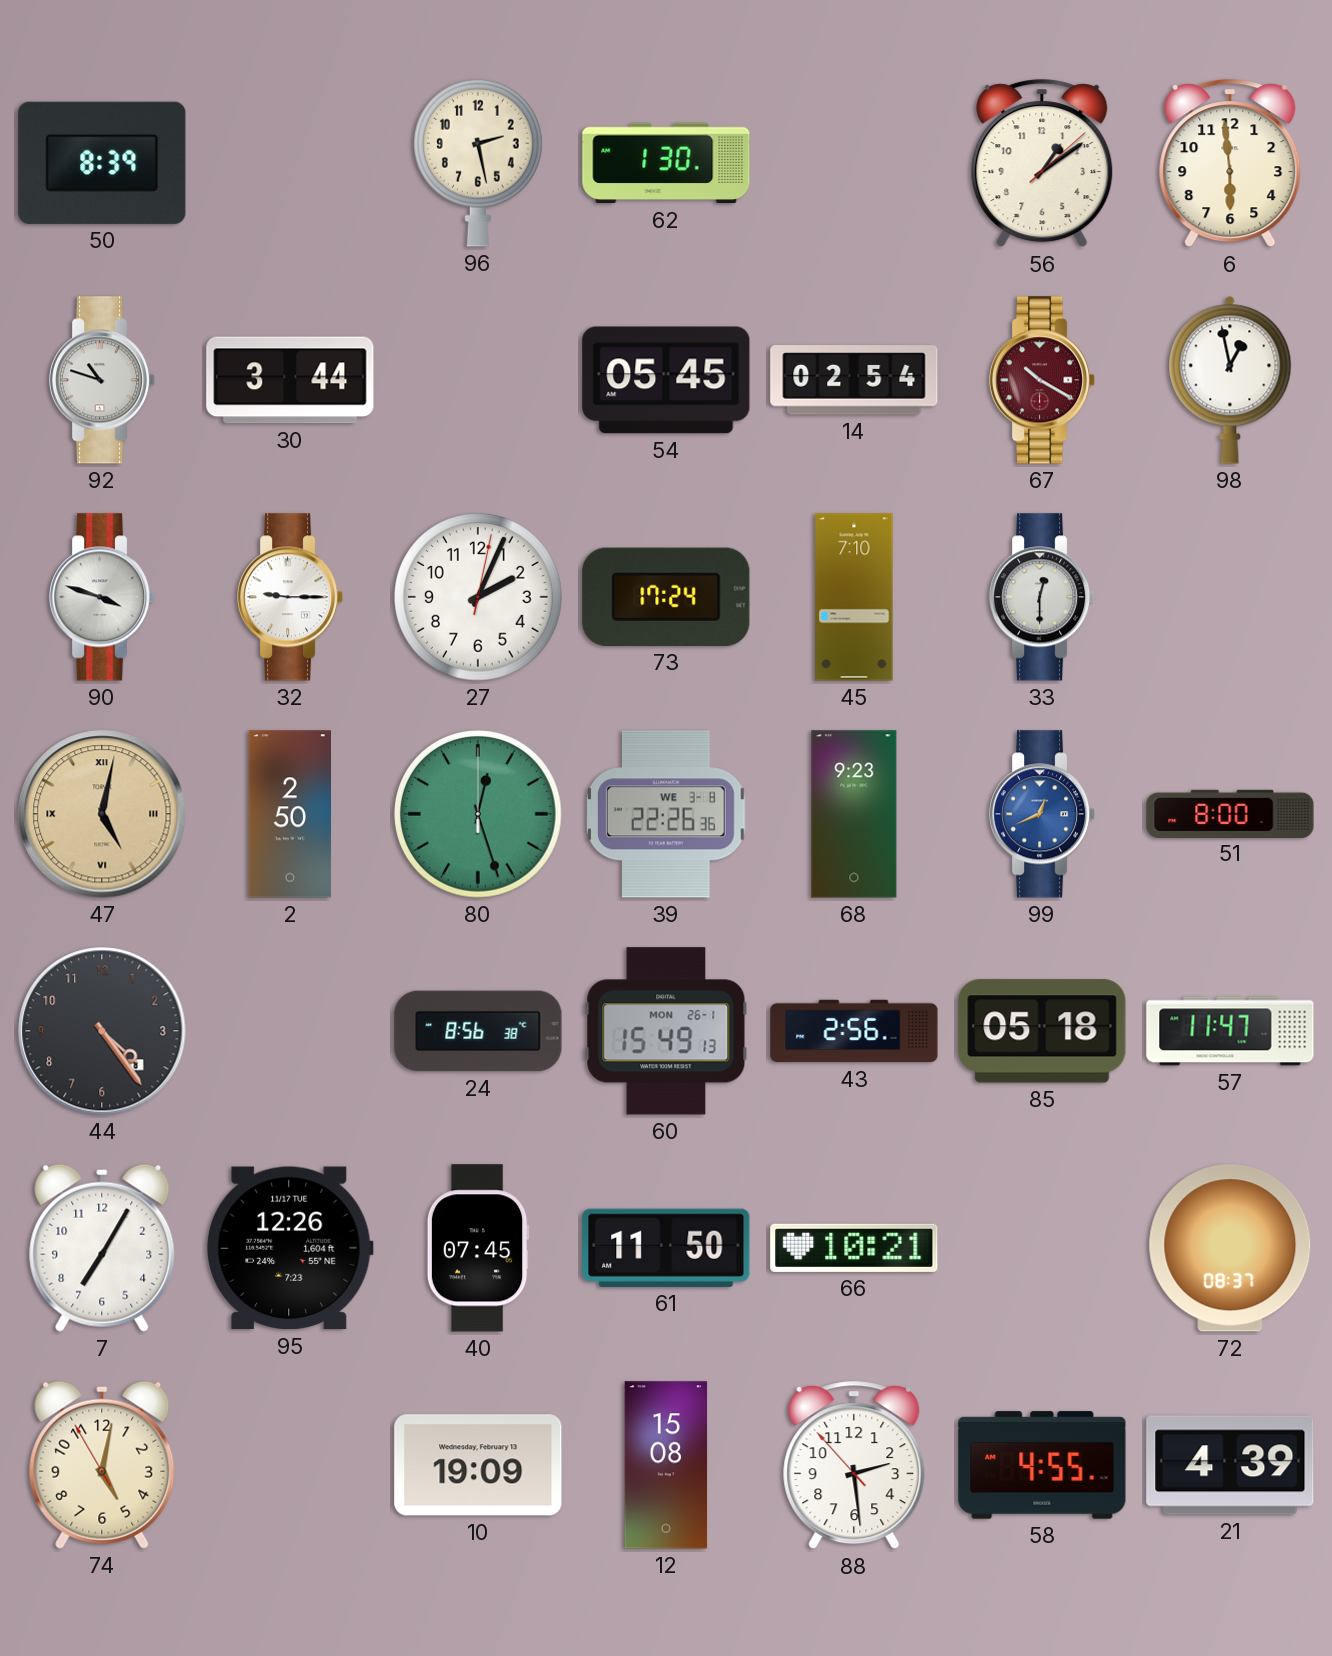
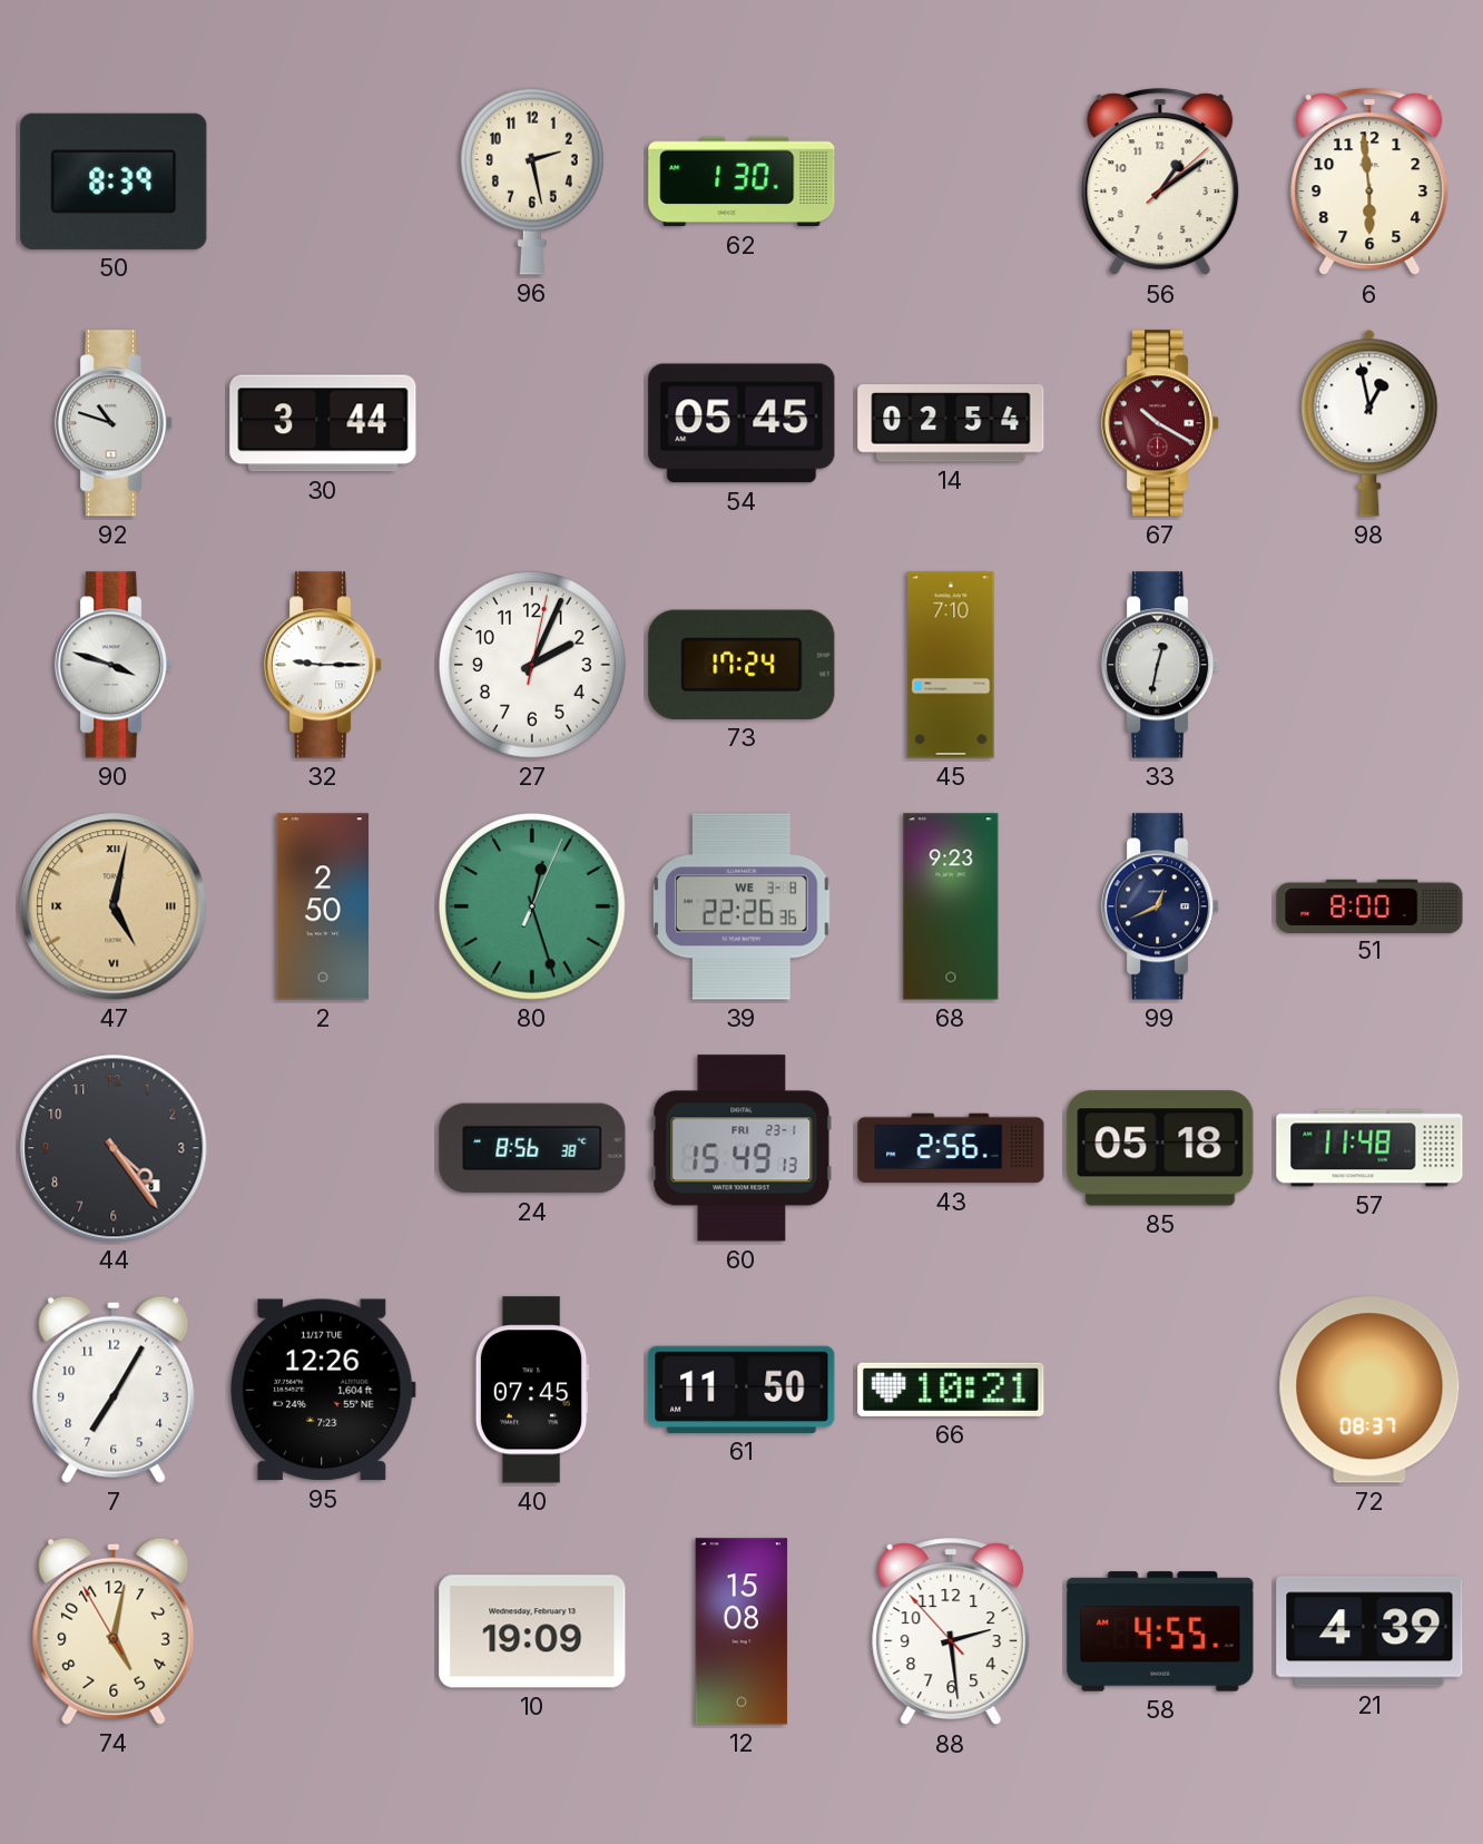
33: 12:30 -> 12:32 (1160, 665)
80: 12:27:00 -> 12:27:04 (533, 908)
99 dial: blue -> navy (1160, 906)
60 date: MON 26-1 -> FRI 23-1 (741, 1148)
57: 11:47 -> 11:48 (1369, 1148)
